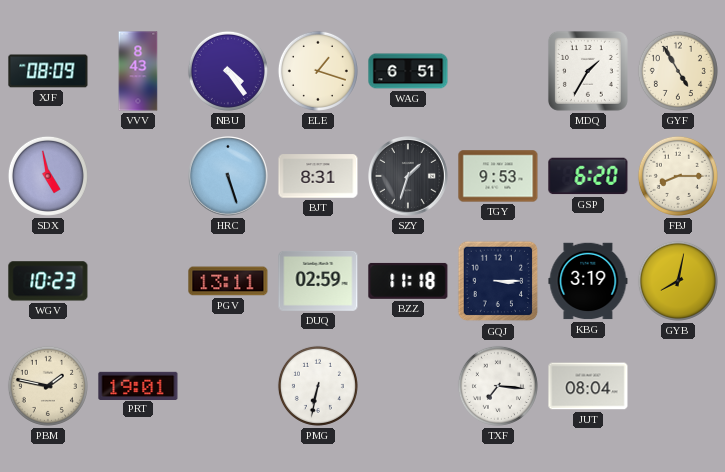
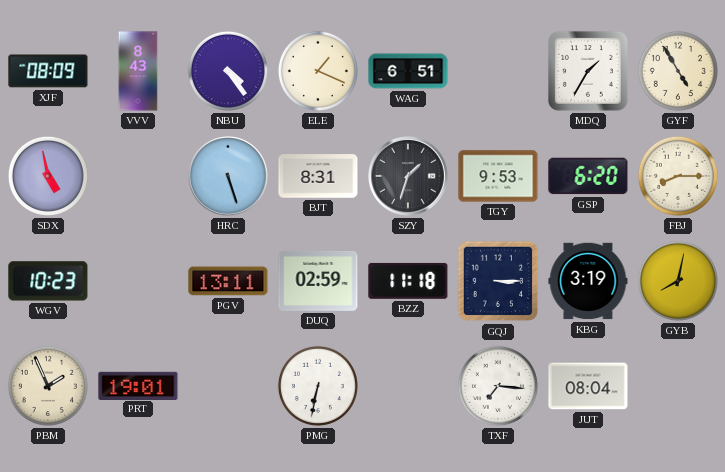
ELE: 1:18 -> 1:19 (318, 71)
PBM: 1:47 -> 1:56 (48, 386)
